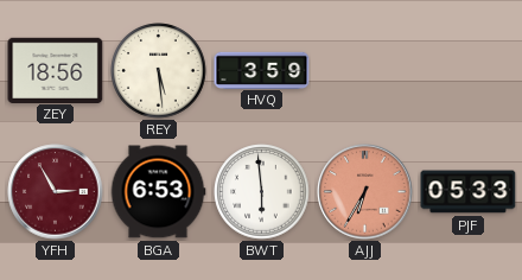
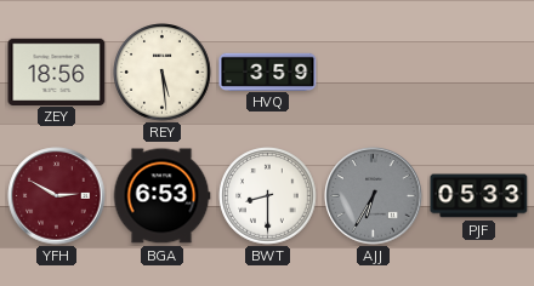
YFH: 2:55 -> 2:50 (57, 196)
BWT: 5:59 -> 8:30 (268, 196)
AJJ dial: salmon -> grey (374, 196)
